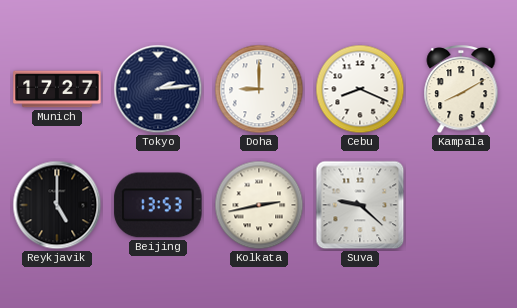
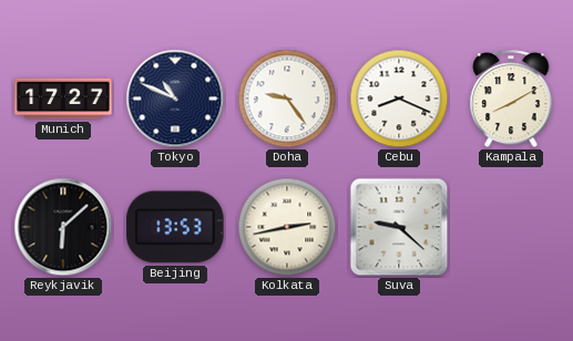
Tokyo: 2:14 -> 10:49 (175, 99)
Doha: 9:00 -> 9:24 (287, 99)
Reykjavik: 5:00 -> 6:08 (63, 227)
